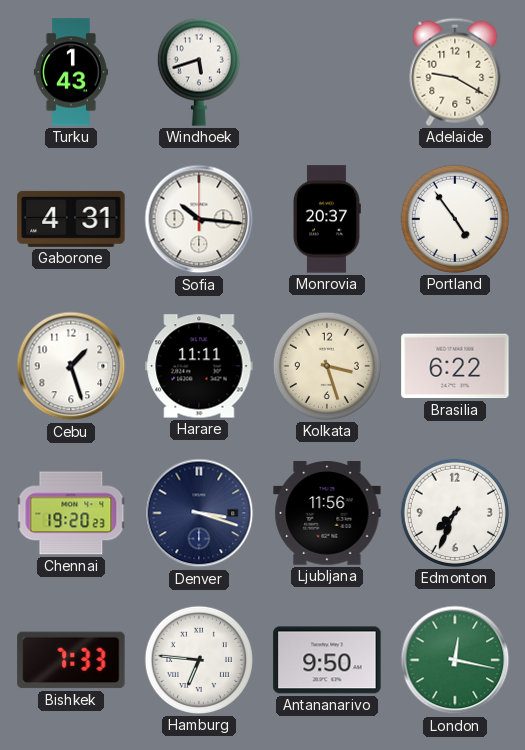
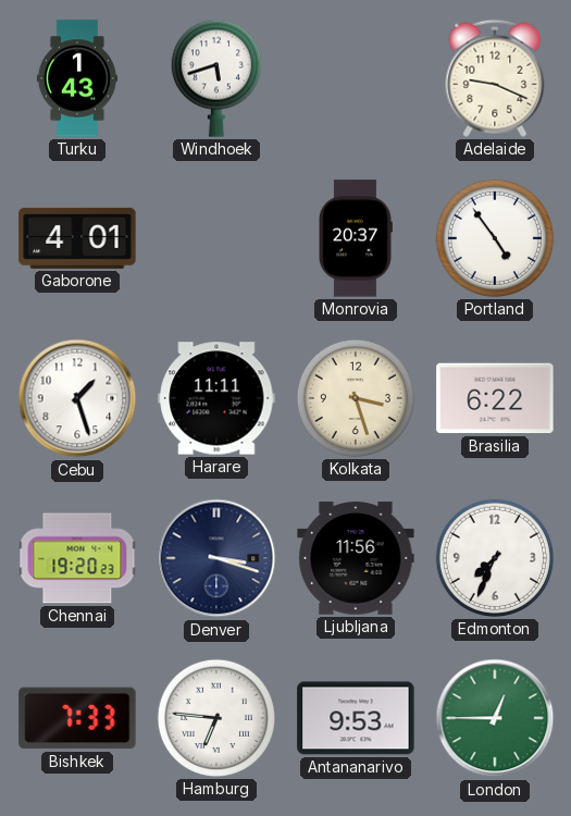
Adelaide: 9:20 -> 9:19 (495, 78)
Gaborone: 4:31 -> 4:01 (77, 238)
Sofia: 10:16 -> none (199, 219)
Antananarivo: 9:50 -> 9:53 (356, 718)
London: 12:17 -> 12:45 (495, 718)
